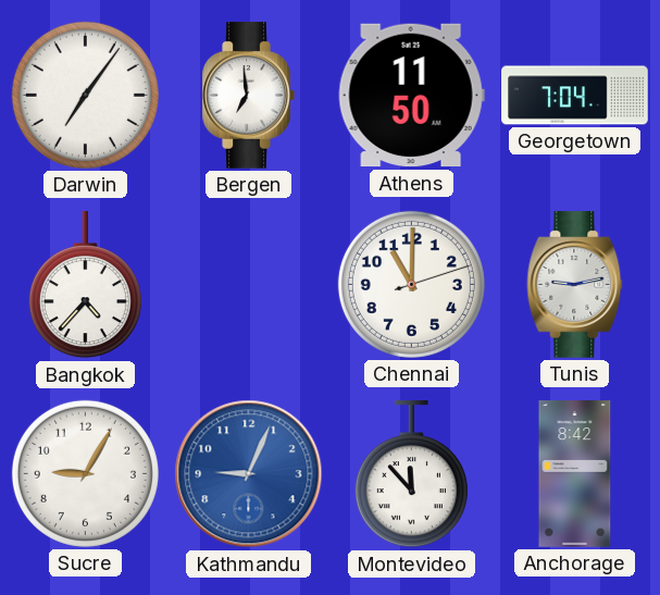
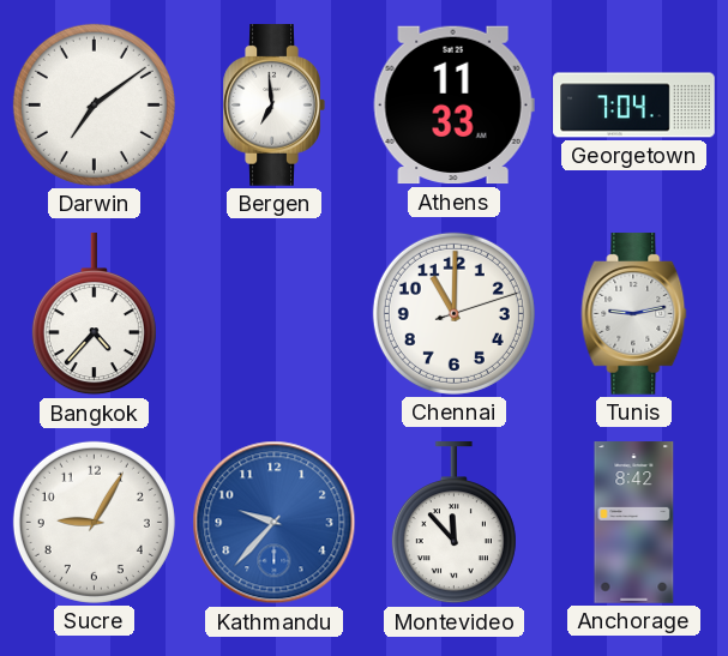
Darwin: 7:06 -> 7:09 (94, 104)
Athens: 11:50 -> 11:33 (453, 106)
Kathmandu: 9:04 -> 9:37 (275, 523)
